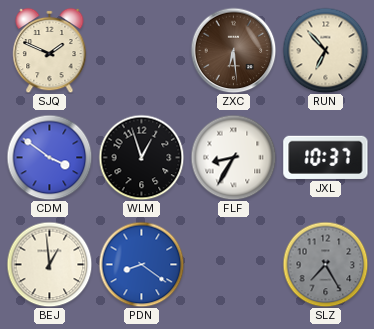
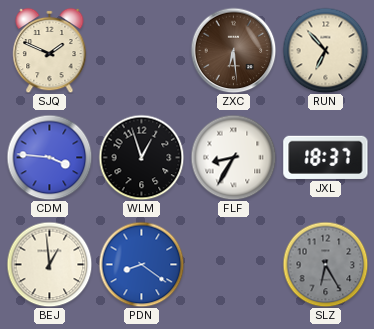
CDM: 3:51 -> 3:46 (49, 157)
JXL: 10:37 -> 18:37 (326, 157)
SLZ: 7:25 -> 6:25 (325, 264)
